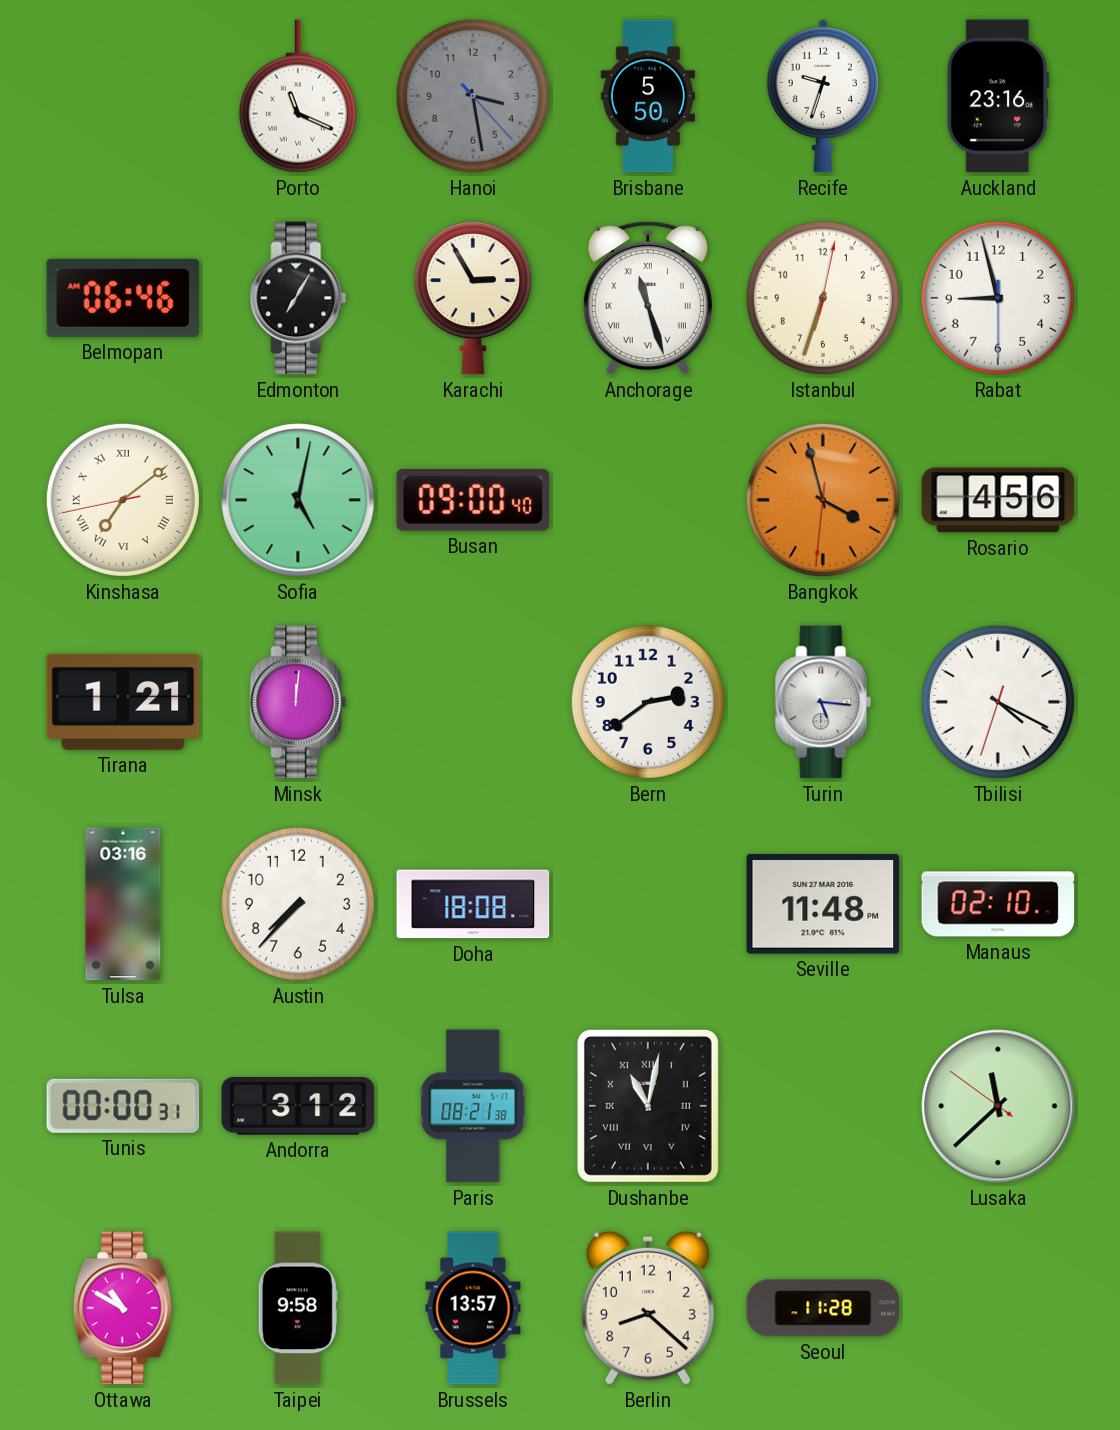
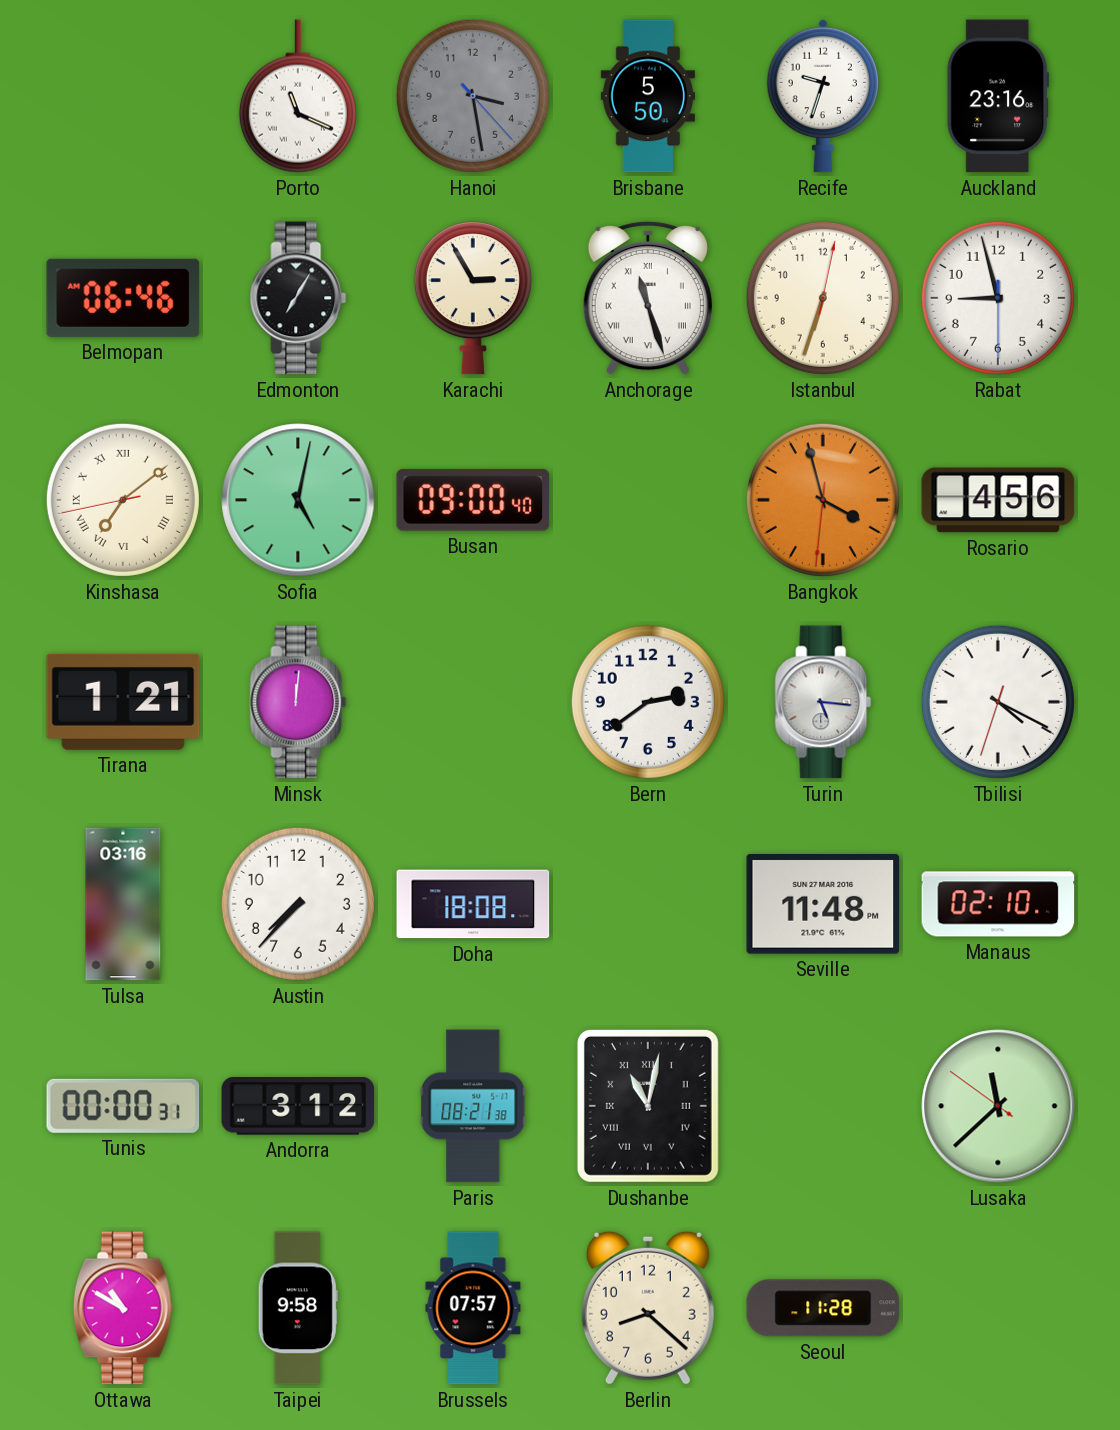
Brussels: 13:57 -> 07:57 (473, 1308)
